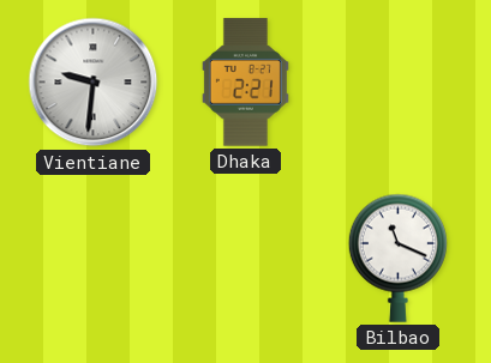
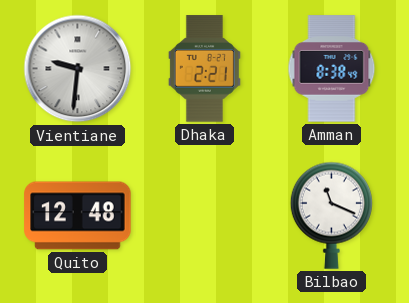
Amman: none -> 8:38 (332, 69)
Quito: none -> 12:48 (78, 216)
